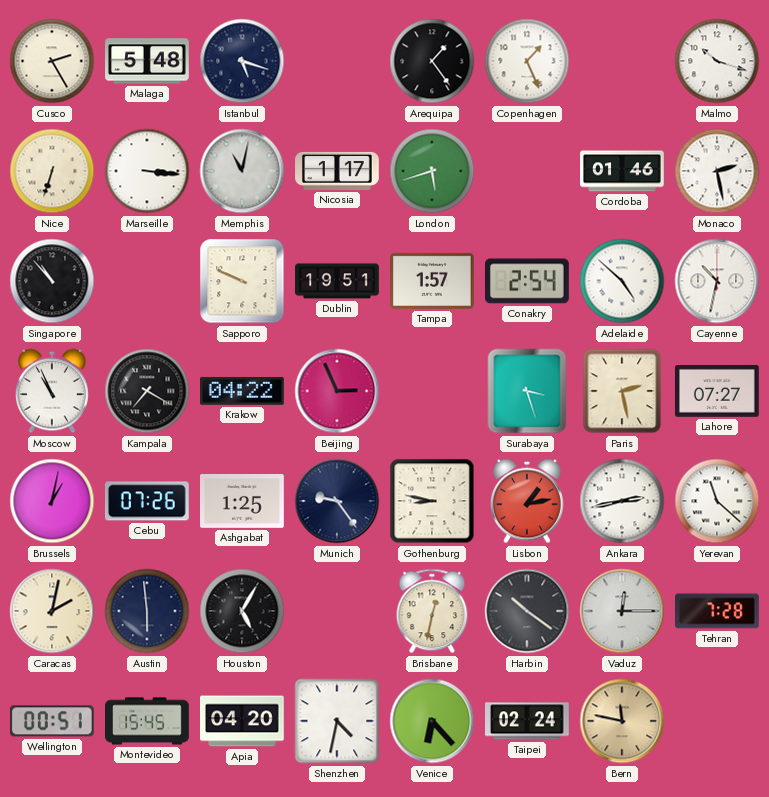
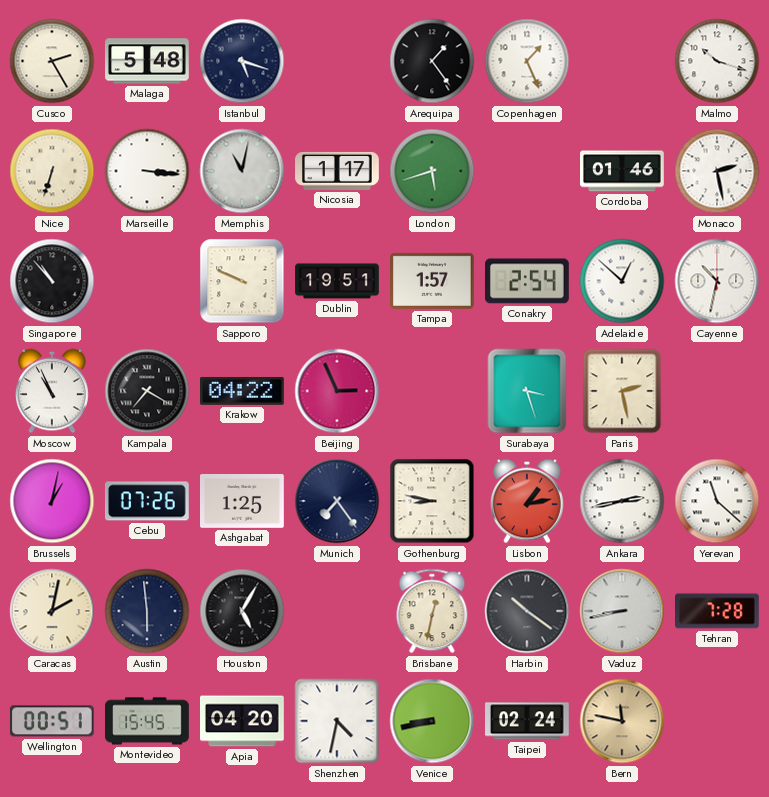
Adelaide: 4:52 -> 12:52 (622, 281)
Lahore: 07:27 -> none (718, 392)
Munich: 9:24 -> 7:24 (337, 501)
Vaduz: 12:15 -> 8:43 (622, 611)
Venice: 6:23 -> 8:43 (432, 721)
